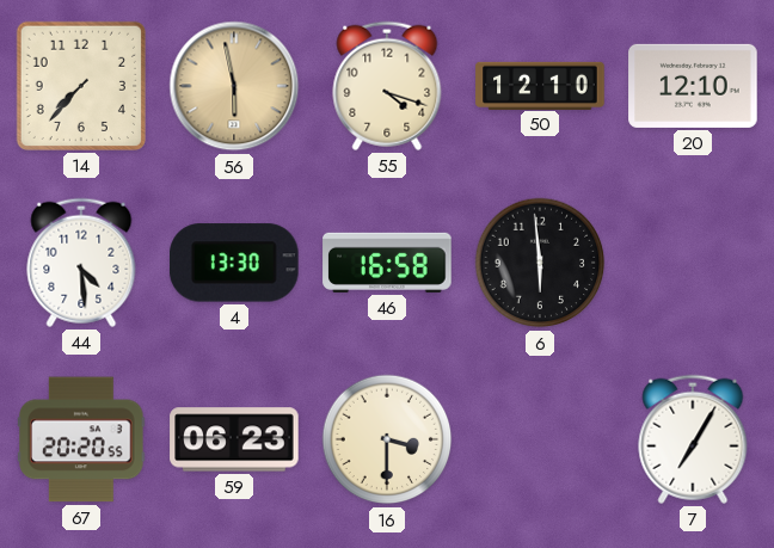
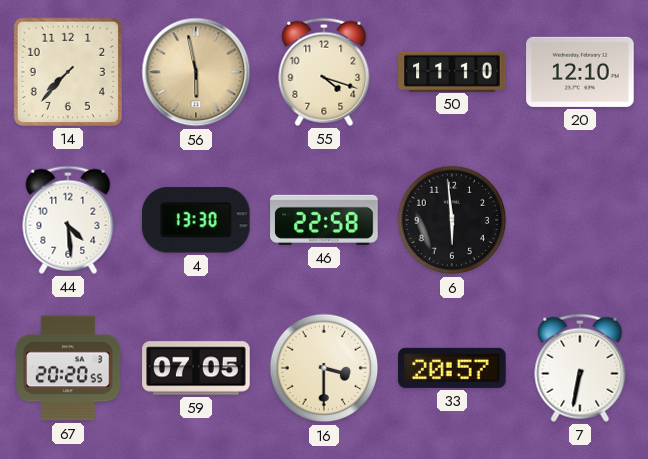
50: 12:10 -> 11:10 (452, 71)
46: 16:58 -> 22:58 (324, 220)
59: 06:23 -> 07:05 (196, 368)
33: none -> 20:57 (452, 368)
7: 7:05 -> 6:32 (580, 368)
